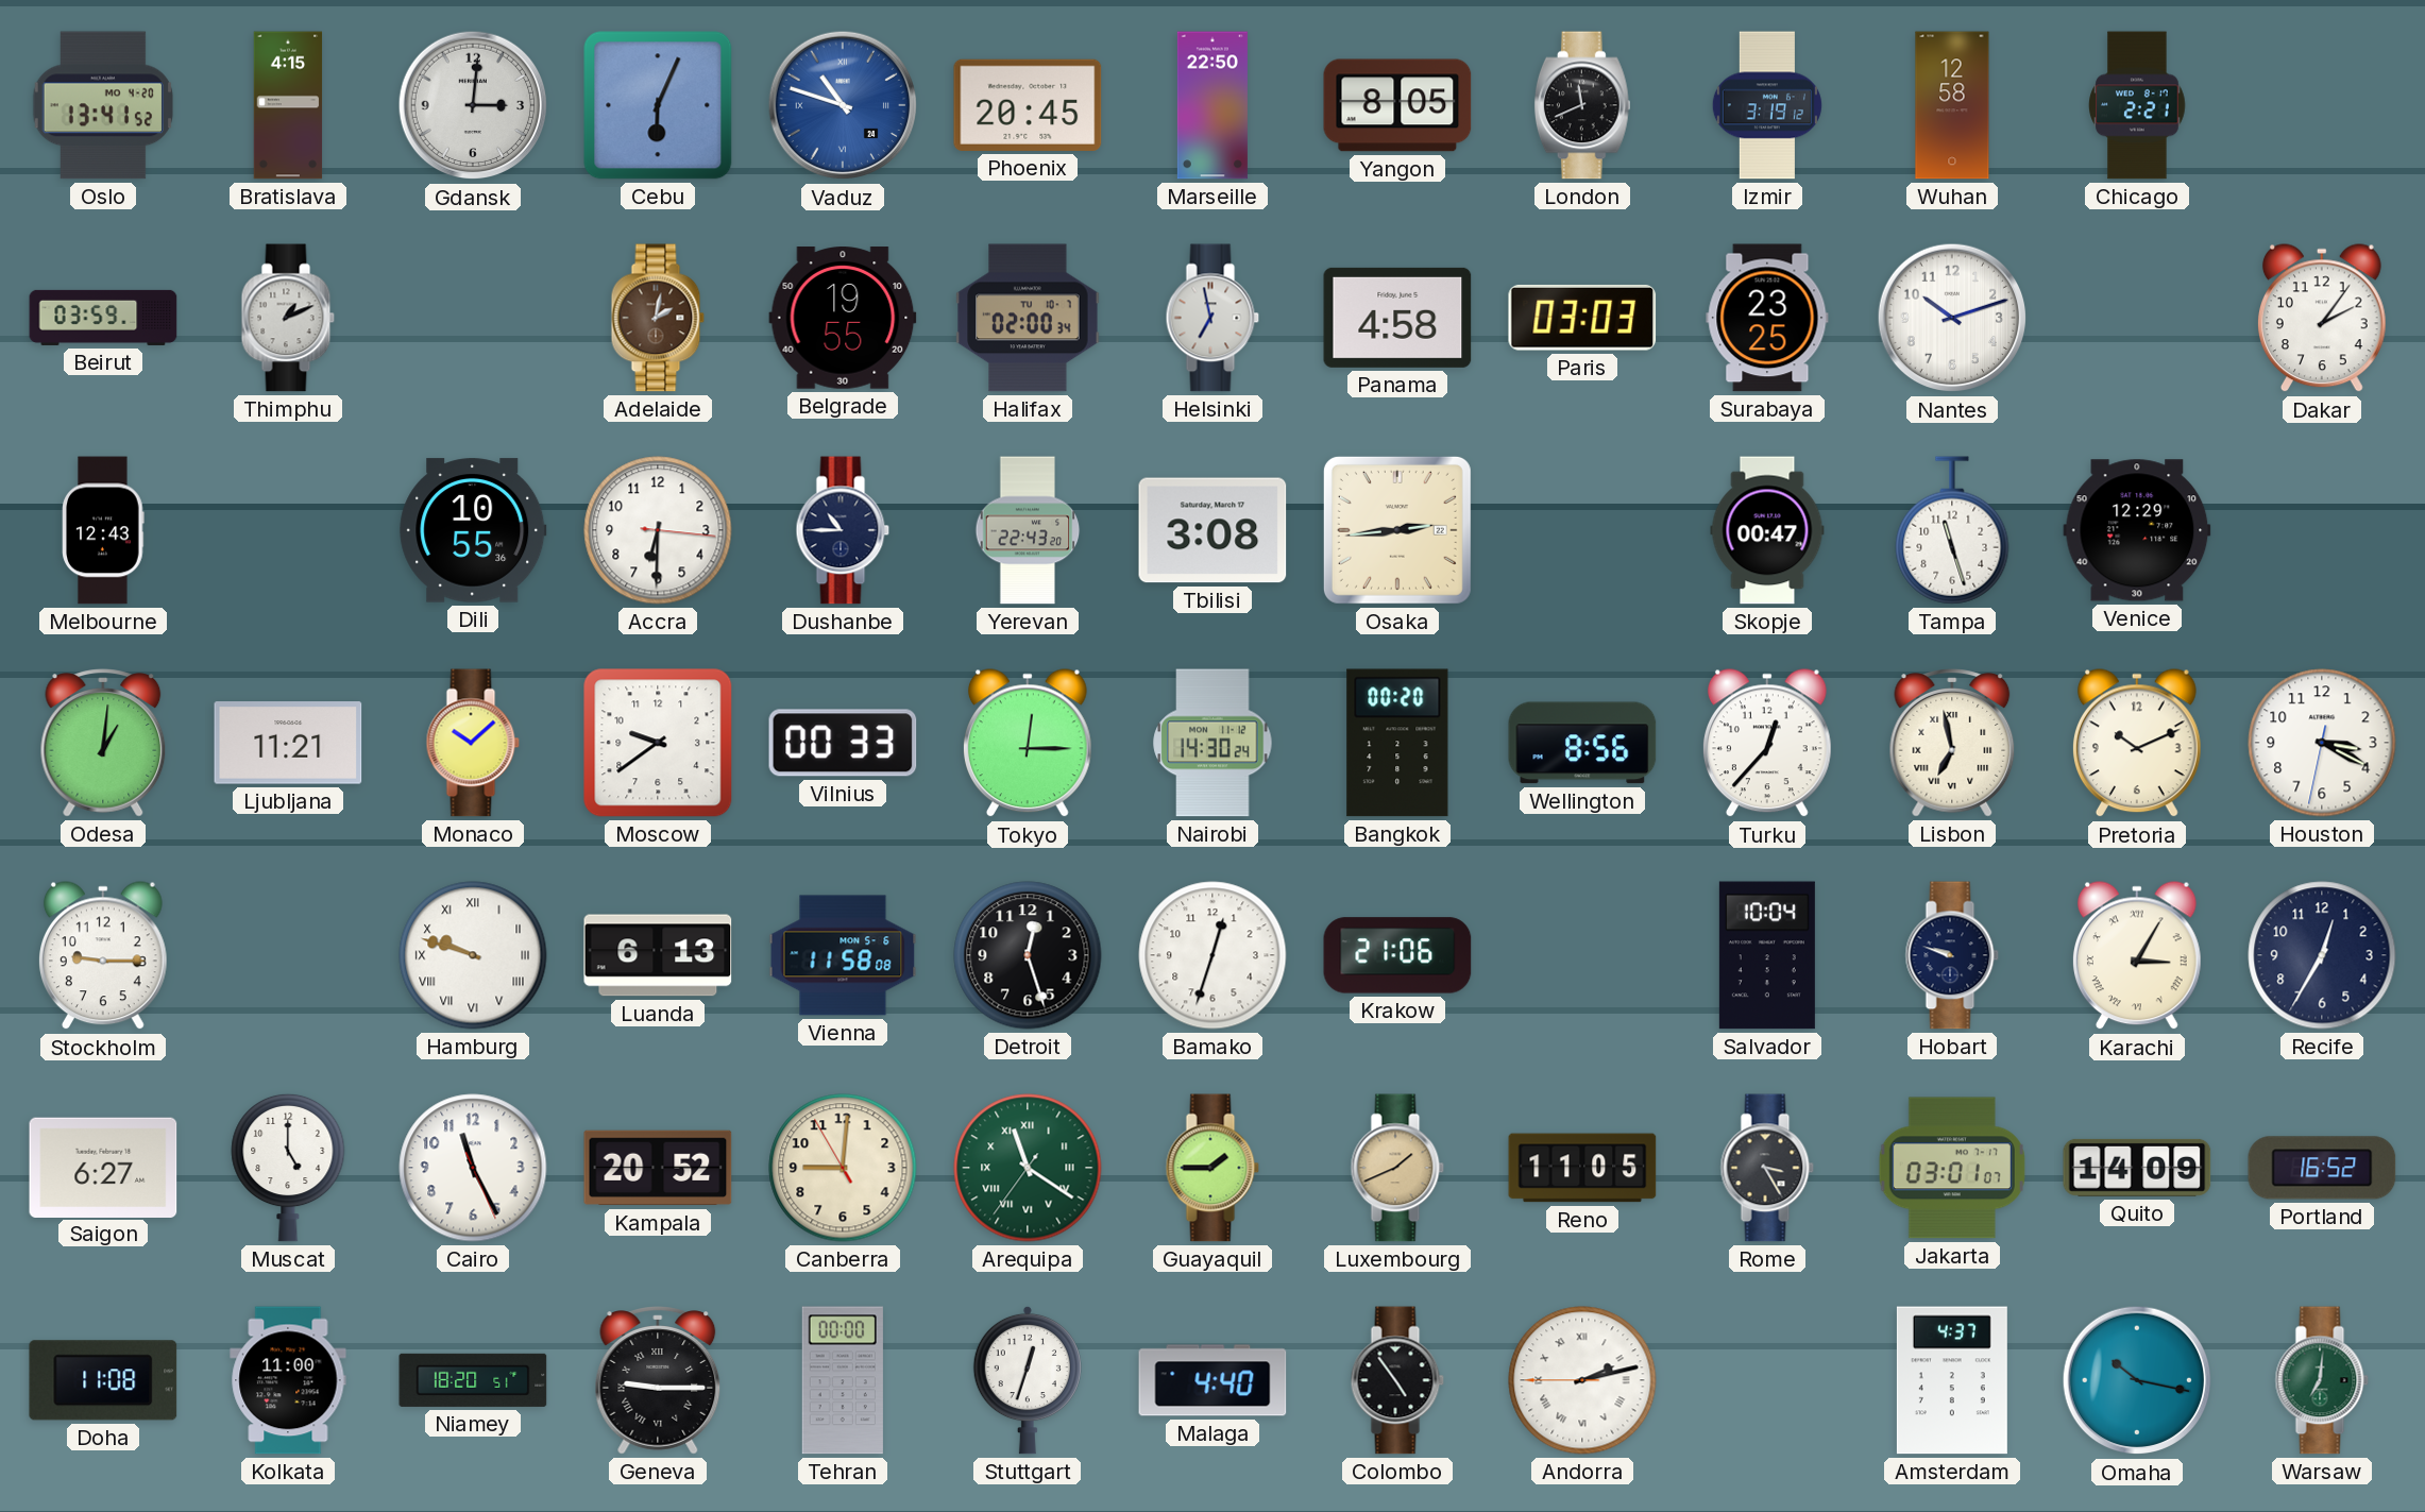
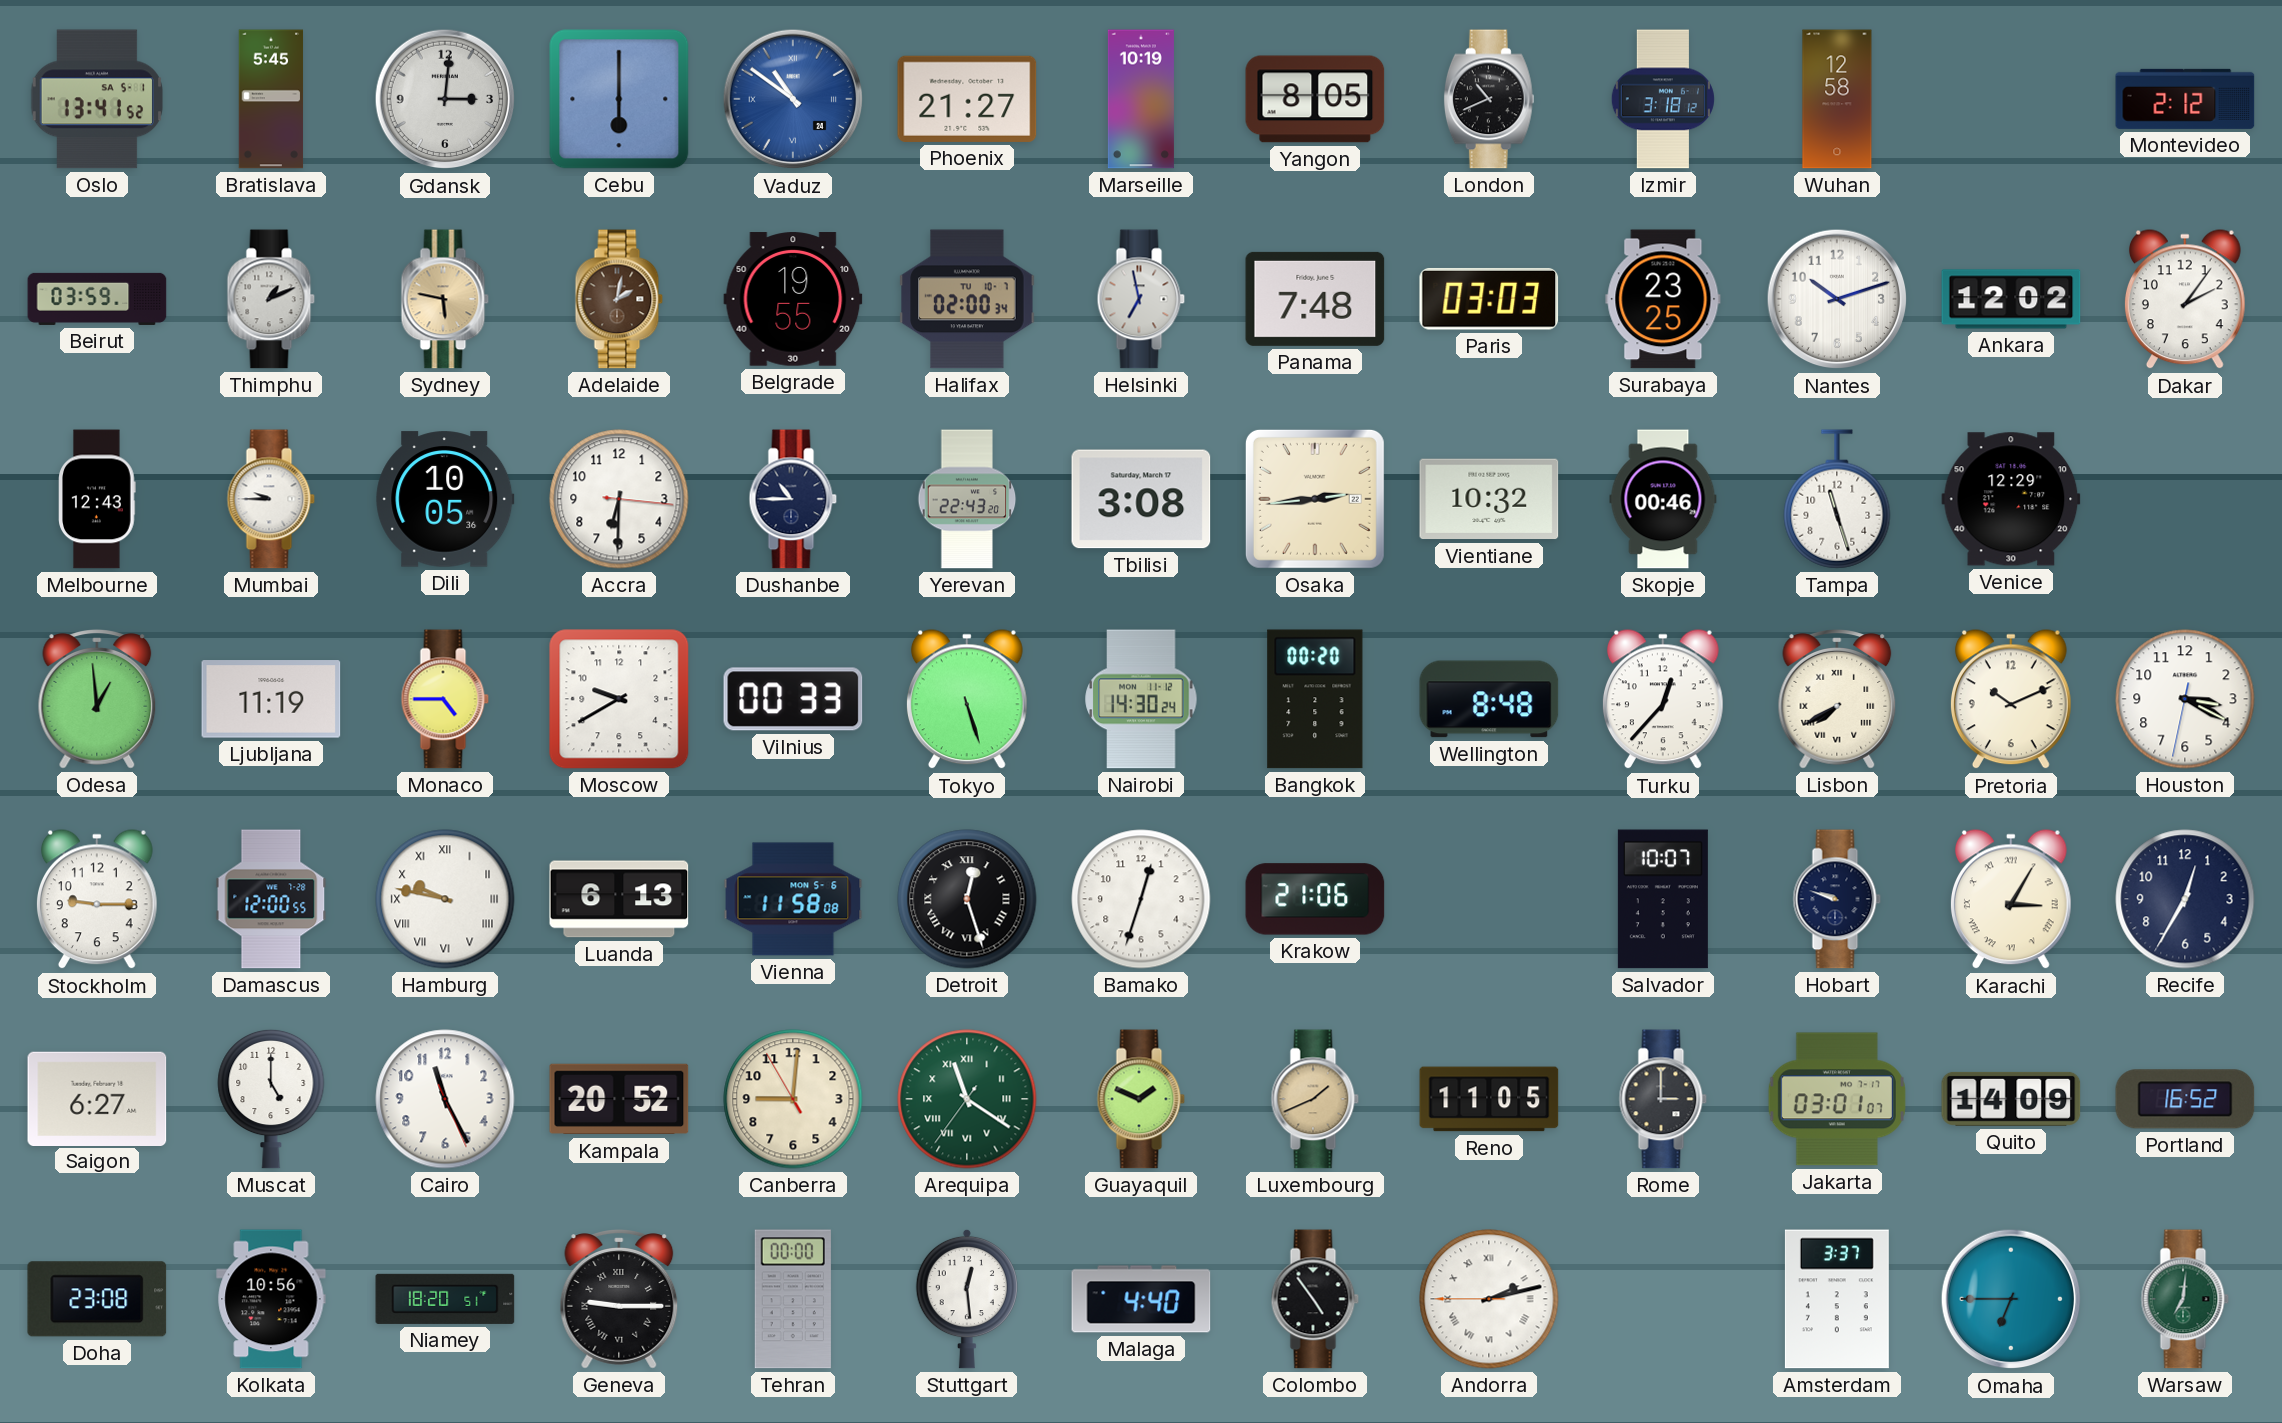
Oslo date: MO 4-20 -> SA 5-1 (96, 99)
Bratislava: 4:15 -> 5:45 (271, 99)
Cebu: 6:04 -> 6:00 (619, 99)
Vaduz: 10:48 -> 10:51 (793, 99)
Phoenix: 20:45 -> 21:27 (967, 99)
Marseille: 22:50 -> 10:19 (1141, 99)
London: 11:41 -> 10:41 (1489, 99)
Izmir: 3:19 -> 3:18 (1663, 99)
Chicago: 2:21 -> none (2137, 105)
Montevideo: none -> 2:12 (2185, 99)
Sydney: none -> 5:47 (445, 299)
Panama: 4:58 -> 7:48 (1315, 299)
Ankara: none -> 12:02 (2011, 299)
Mumbai: none -> 9:45 (271, 499)
Dili: 10:55 -> 10:05 (445, 499)
Vientiane: none -> 10:32 (1489, 499)
Skopje: 00:47 -> 00:46 (1663, 499)
Odesa: 1:01 -> 12:59 (97, 699)
Ljubljana: 11:21 -> 11:19 (271, 699)
Monaco: 10:08 -> 4:45 (445, 699)
Moscow: 9:39 -> 9:40 (619, 699)
Tokyo: 12:15 -> 5:27 (967, 700)
Wellington: 8:56 -> 8:48 (1489, 699)
Lisbon: 6:58 -> 7:40 (1837, 699)
Damascus: none -> 12:00 (271, 899)
Hamburg: 9:48 -> 9:47 (445, 899)
Detroit numerals: Arabic -> Roman (967, 899)
Salvador: 10:04 -> 10:07 (1663, 899)
Guayaquil: 1:45 -> 1:49 (1141, 1099)
Rome: 3:25 -> 3:00 (1663, 1099)
Doha: 11:08 -> 23:08 (97, 1299)
Kolkata: 11:00 -> 10:56 (271, 1299)
Stuttgart: 12:33 -> 12:29 (967, 1299)
Amsterdam: 4:37 -> 3:37 (1837, 1299)
Omaha: 10:17 -> 6:45 (2011, 1299)
